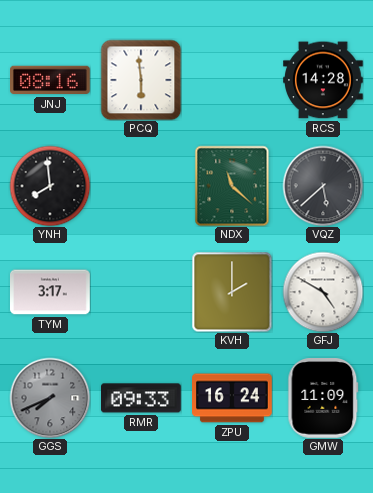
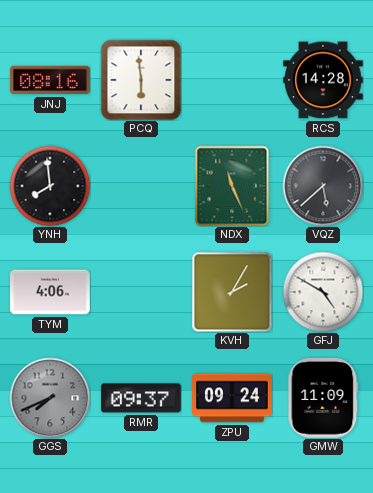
NDX: 11:22 -> 11:26 (232, 186)
TYM: 3:17 -> 4:06 (50, 292)
KVH: 2:00 -> 2:05 (232, 292)
RMR: 09:33 -> 09:37 (142, 398)
ZPU: 16:24 -> 09:24 (233, 398)
